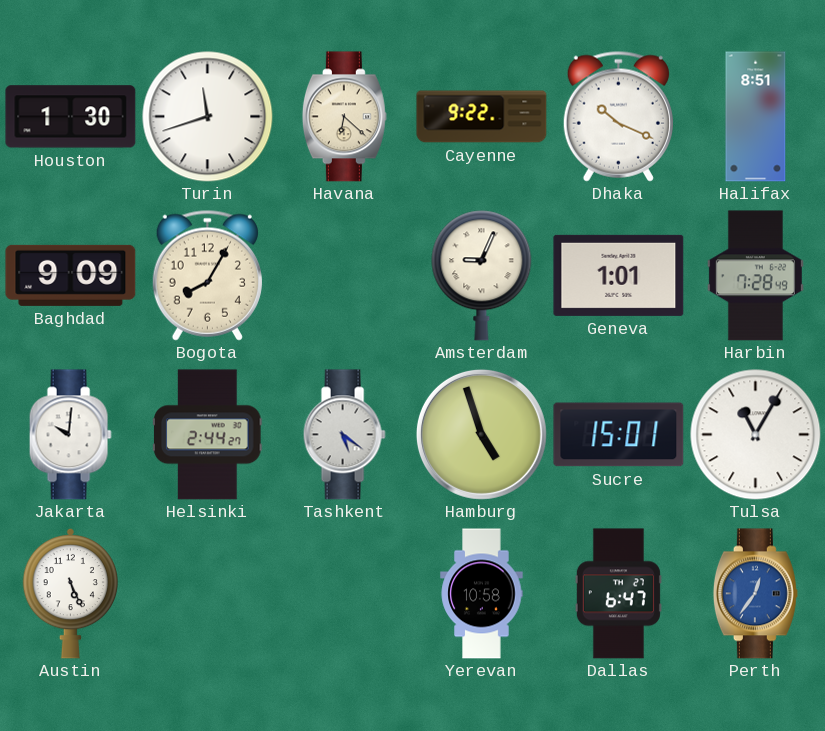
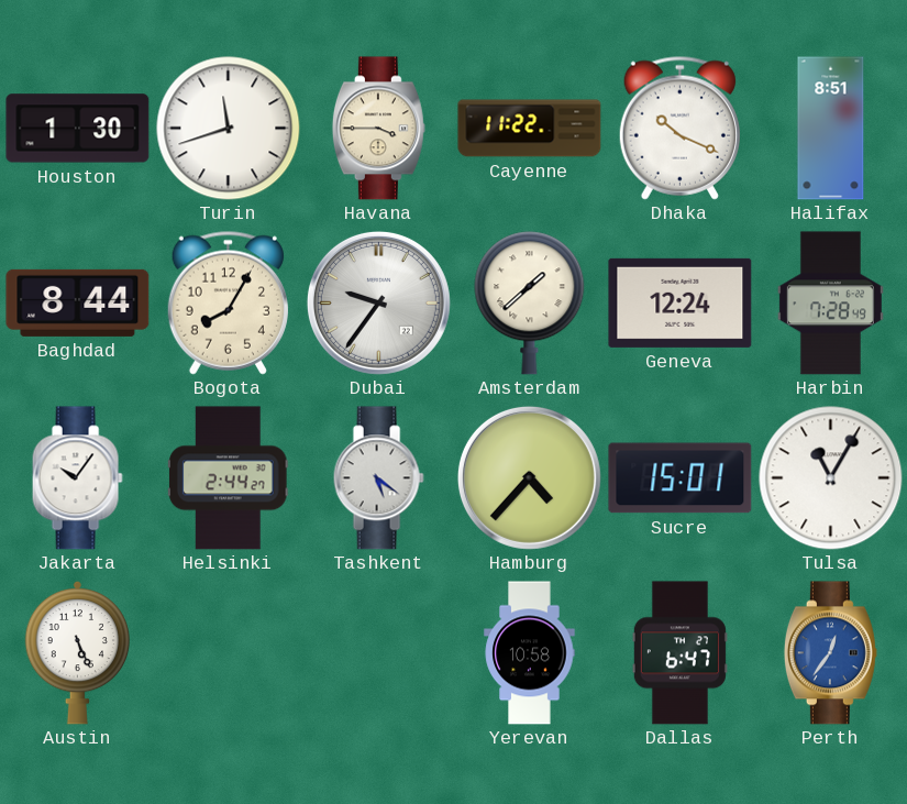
Havana: 6:22 -> 3:45 (378, 129)
Cayenne: 9:22 -> 11:22 (530, 129)
Baghdad: 9:09 -> 8:44 (78, 302)
Dubai: none -> 9:36 (378, 302)
Amsterdam: 9:04 -> 1:38 (530, 304)
Geneva: 1:01 -> 12:24 (681, 302)
Jakarta: 10:01 -> 10:06 (77, 478)
Hamburg: 4:57 -> 4:37 (529, 477)
